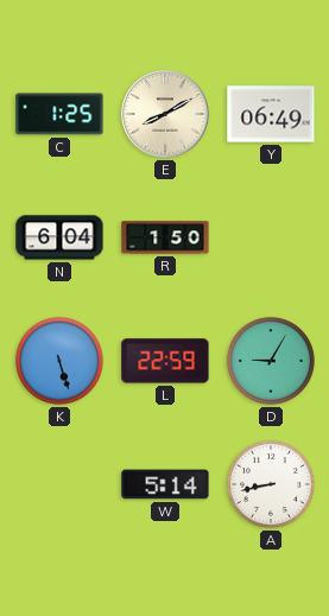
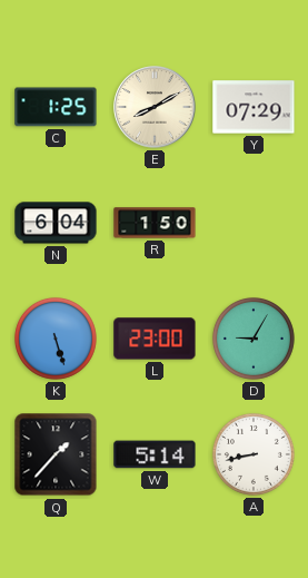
Y: 06:49 -> 07:29 (254, 107)
L: 22:59 -> 23:00 (155, 339)
Q: none -> 1:37 (56, 454)
